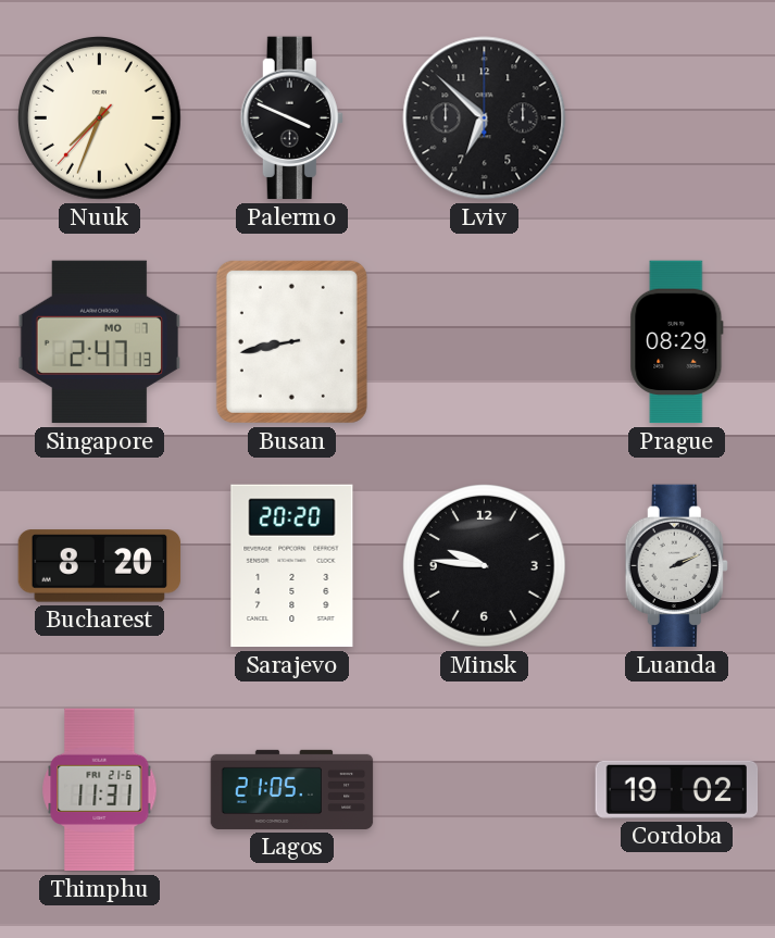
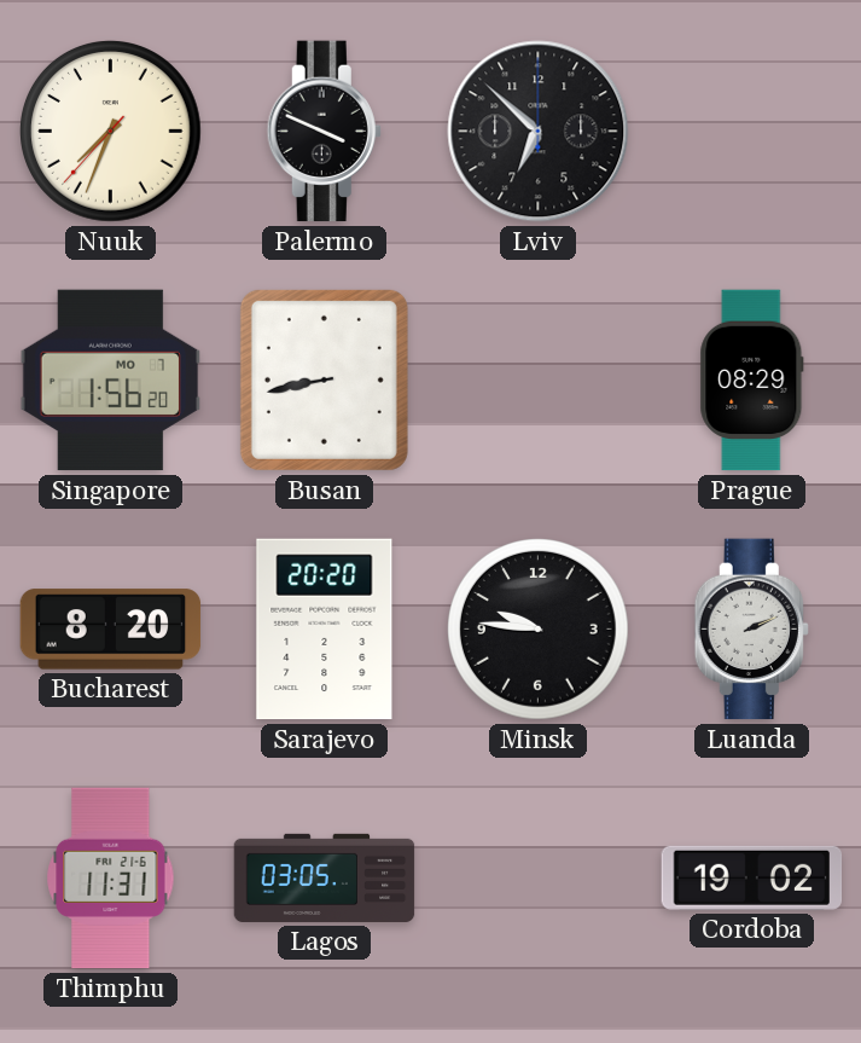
Singapore: 2:47 -> 1:56 (111, 381)
Lagos: 21:05 -> 03:05 (325, 877)
